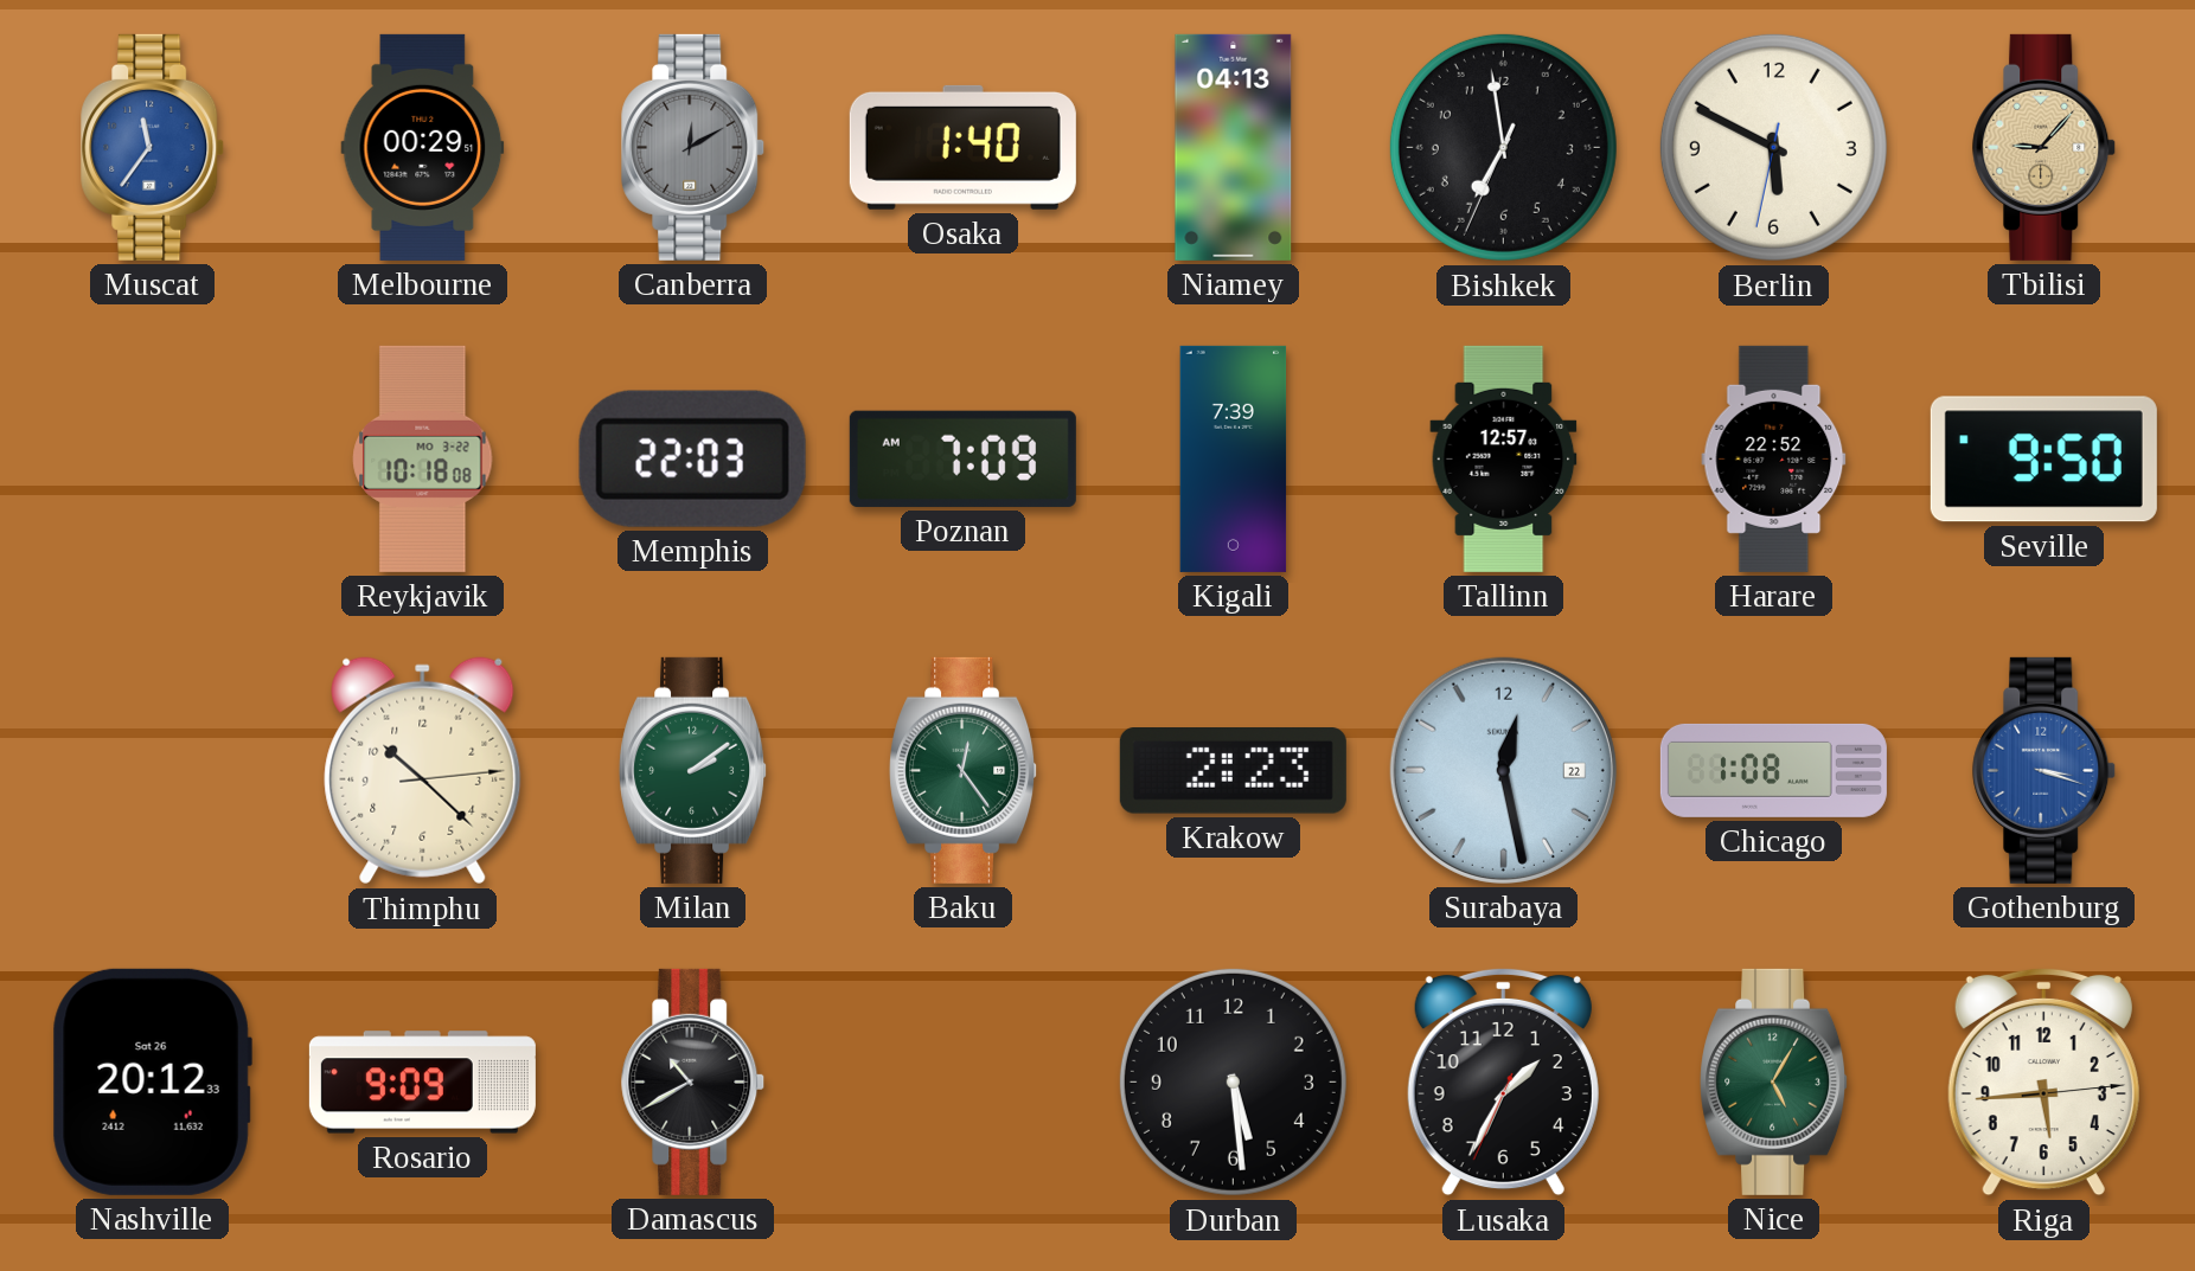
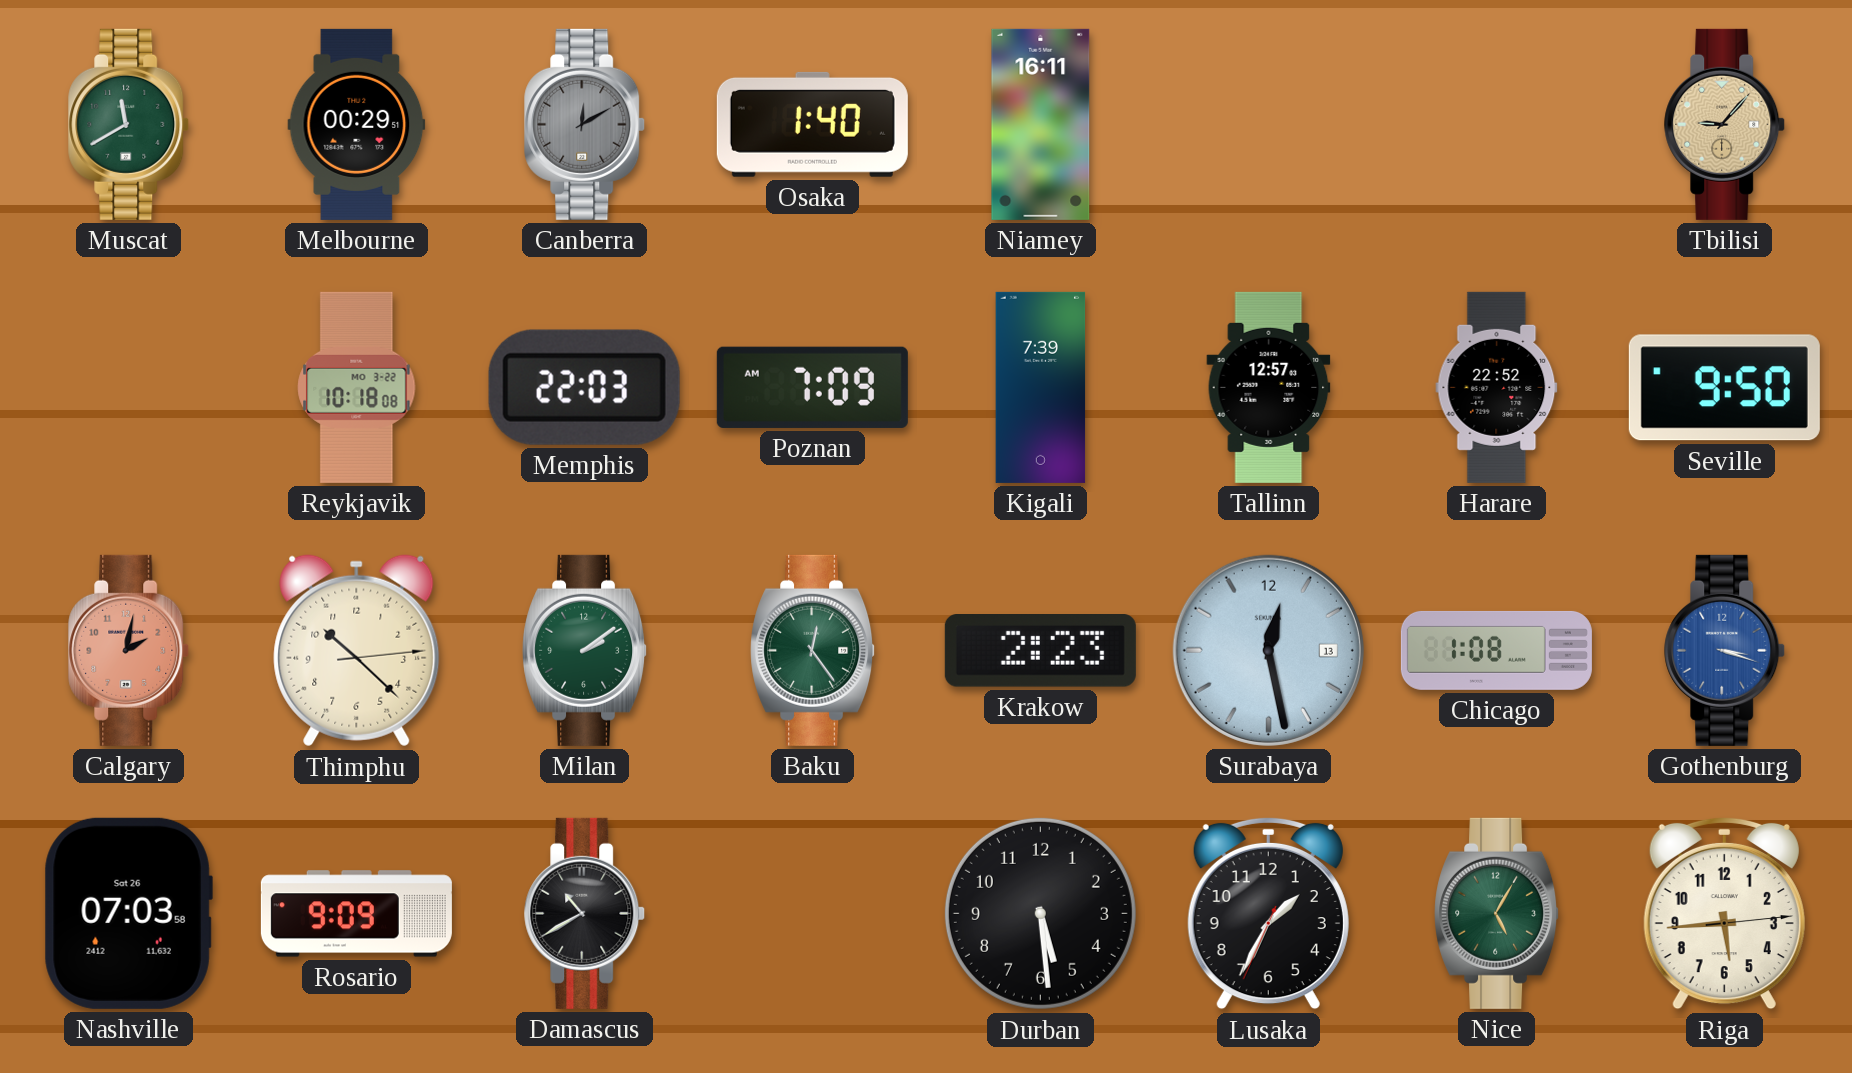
Muscat: 11:36 -> 11:40 (129, 124)
Muscat dial: blue -> green (129, 124)
Niamey: 04:13 -> 16:11 (1041, 124)
Bishkek: 6:58 -> none (1503, 147)
Berlin: 5:49 -> none (1773, 147)
Calgary: none -> 2:02 (129, 650)
Surabaya date: 22 -> 13 (1268, 650)
Nashville: 20:12 -> 07:03 (128, 913)
